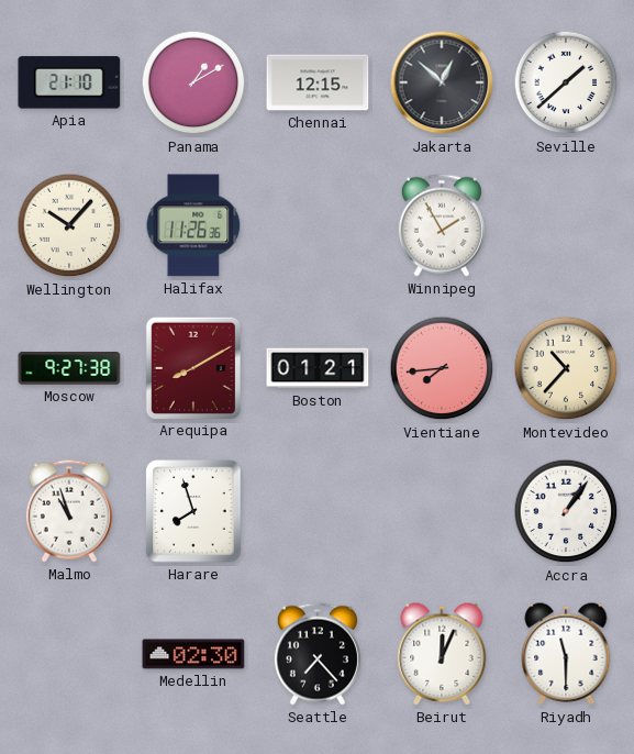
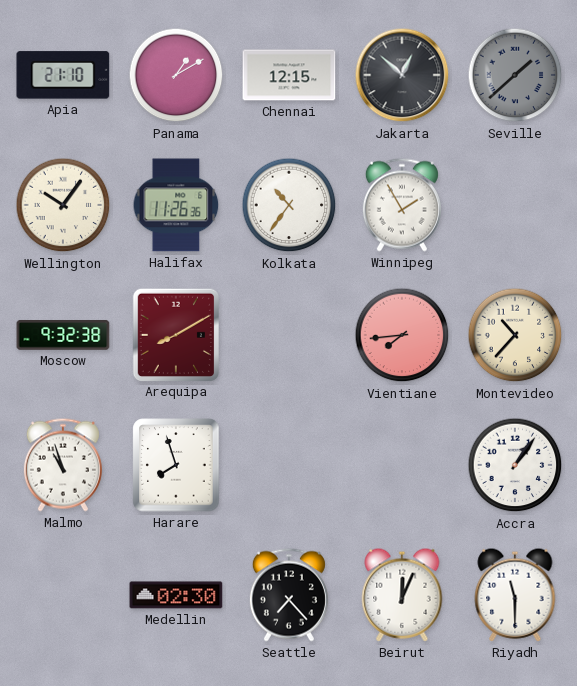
Seville dial: white -> grey (515, 75)
Wellington: 10:07 -> 10:06 (63, 205)
Kolkata: none -> 10:36 (289, 205)
Moscow: 9:27 -> 9:32 (63, 335)
Boston: 01:21 -> none (318, 368)
